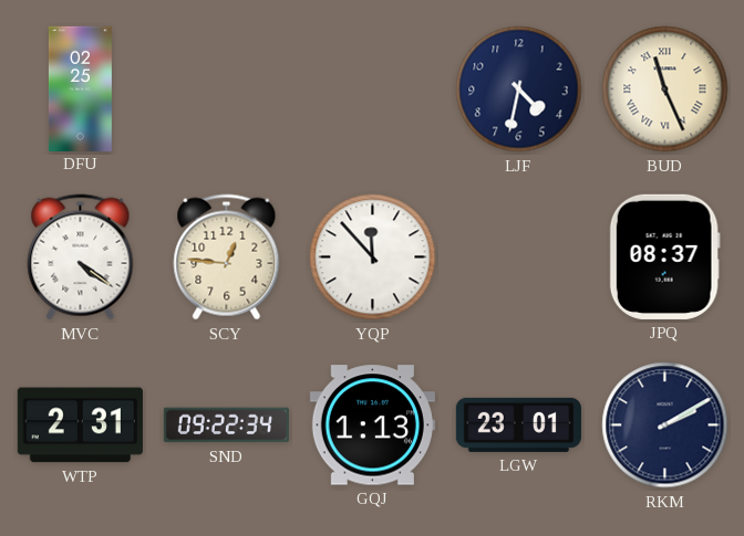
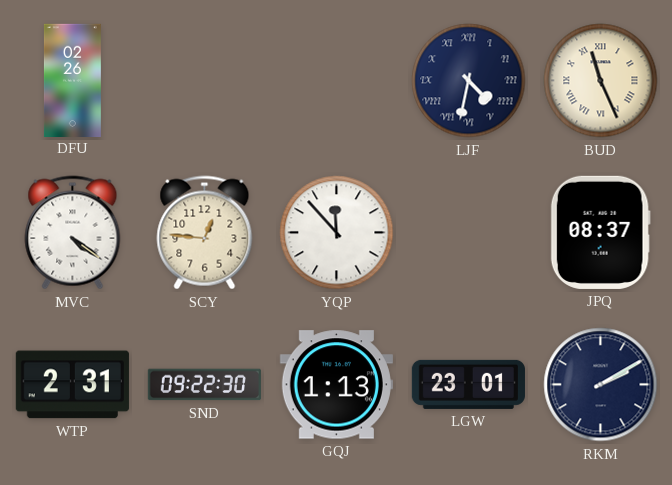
DFU: 02:25 -> 02:26 (72, 80)
LJF numerals: Arabic -> Roman (469, 81)
SND: 09:22:34 -> 09:22:30 (204, 385)
